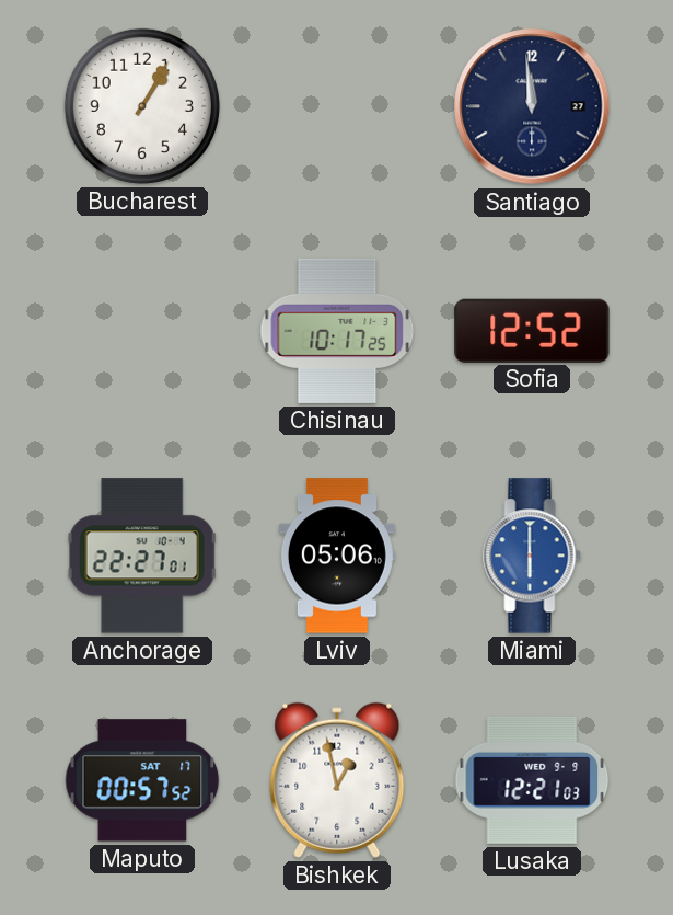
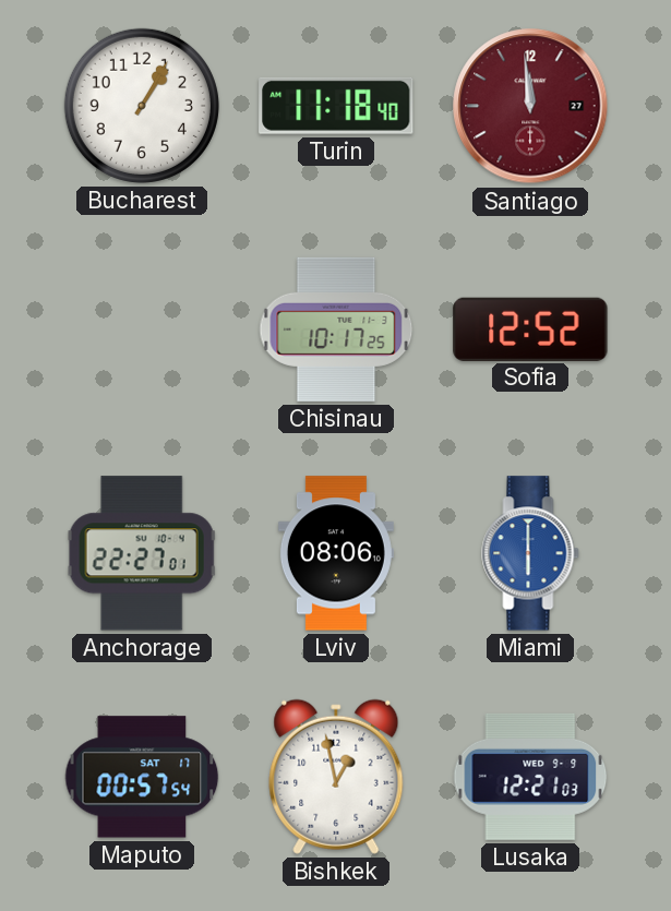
Turin: none -> 11:18 (336, 106)
Santiago dial: navy -> burgundy (530, 106)
Lviv: 05:06 -> 08:06 (336, 553)
Maputo: 00:57:52 -> 00:57:54 (142, 777)
